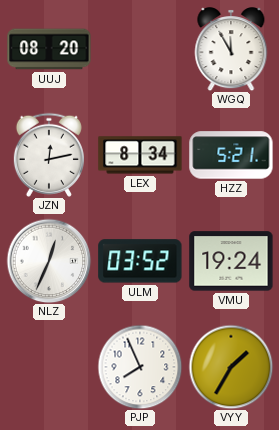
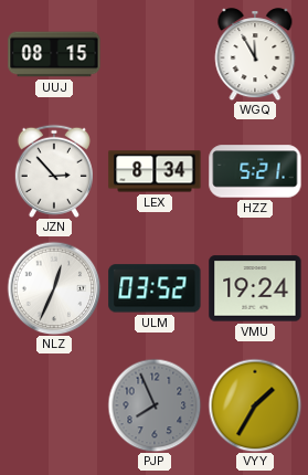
UUJ: 08:20 -> 08:15 (54, 54)
JZN: 12:13 -> 2:53 (54, 171)
PJP dial: white -> grey (155, 405)
